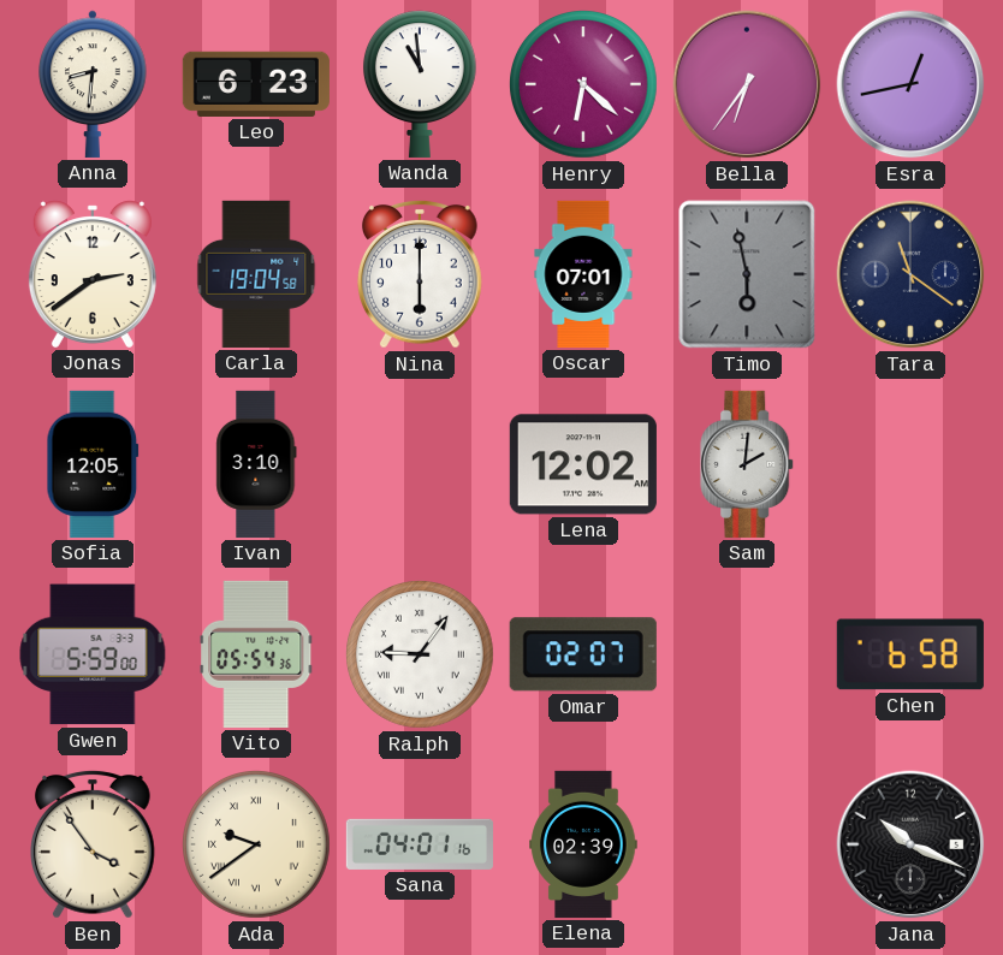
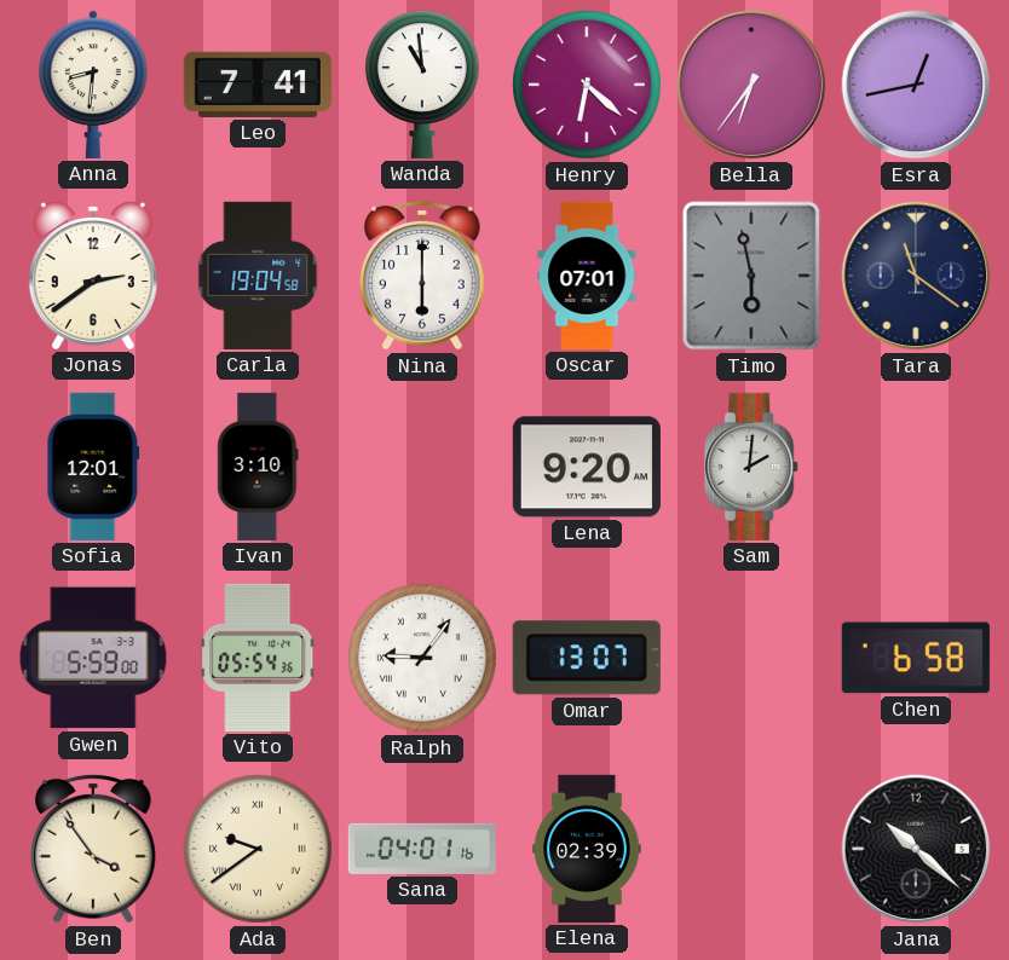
Leo: 6:23 -> 7:41 (258, 85)
Sofia: 12:05 -> 12:01 (93, 467)
Lena: 12:02 -> 9:20 (587, 467)
Omar: 02:07 -> 13:07 (587, 658)
Jana: 10:19 -> 10:22 (916, 849)
